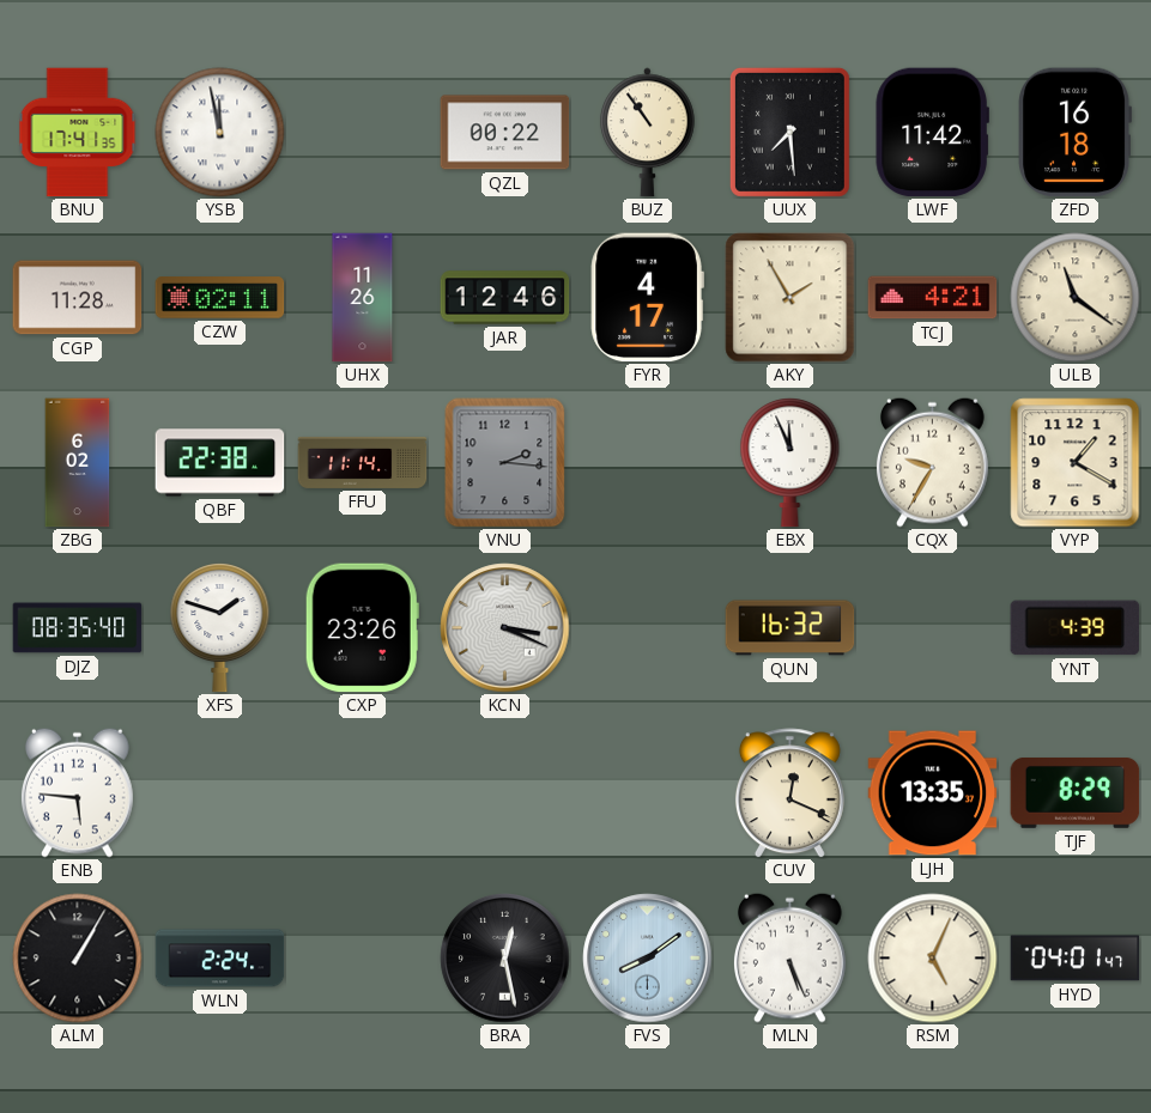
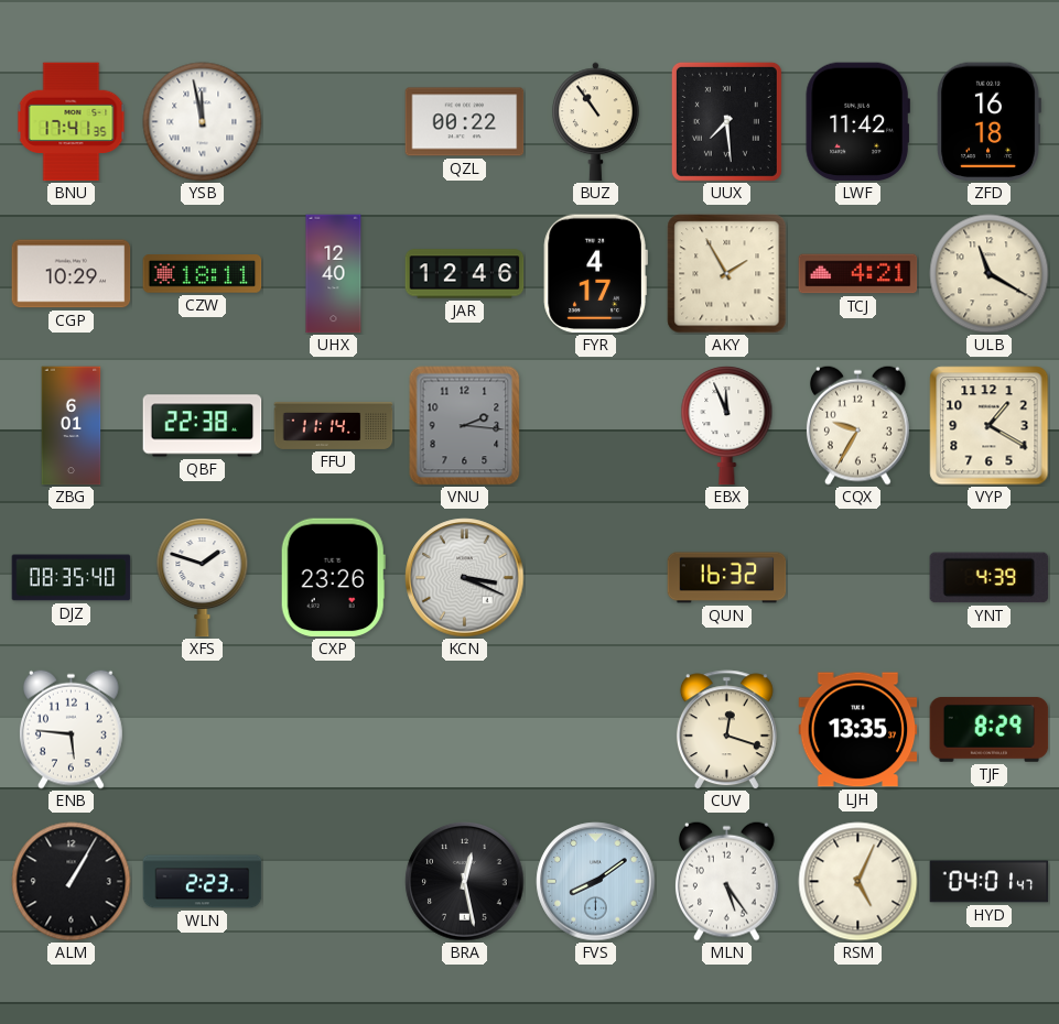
CGP: 11:28 -> 10:29 (72, 274)
CZW: 02:11 -> 18:11 (203, 274)
UHX: 11:26 -> 12:40 (334, 274)
ULB: 11:21 -> 11:20 (990, 274)
ZBG: 6:02 -> 6:01 (72, 426)
CUV: 12:19 -> 12:18 (726, 730)
WLN: 2:24 -> 2:23 (203, 882)
MLN: 5:26 -> 5:24 (726, 881)
